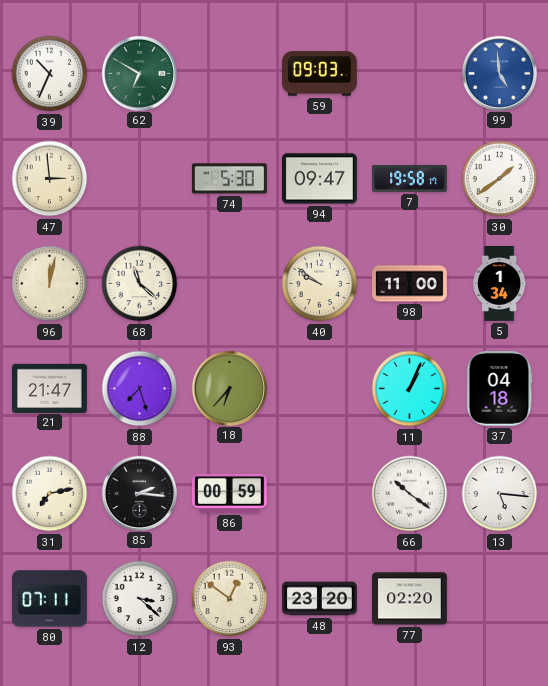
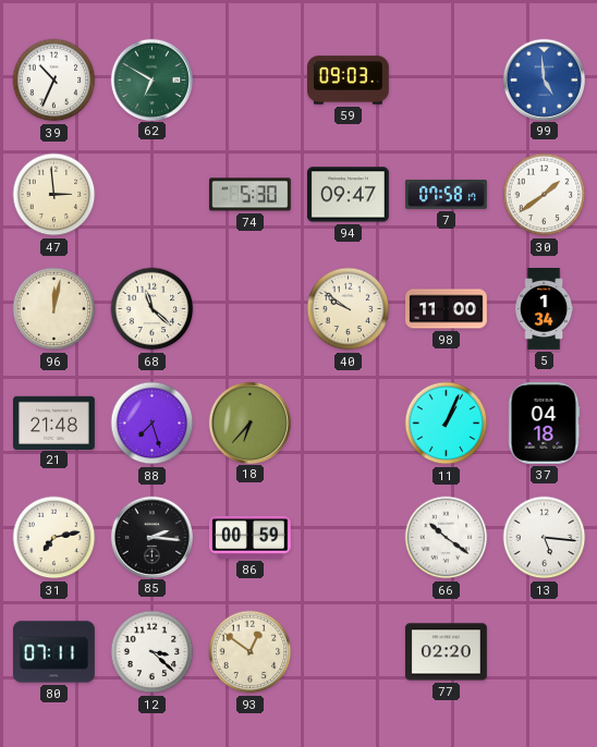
7: 19:58 -> 07:58 (447, 194)
21: 21:47 -> 21:48 (54, 423)
48: 23:20 -> none (320, 599)
